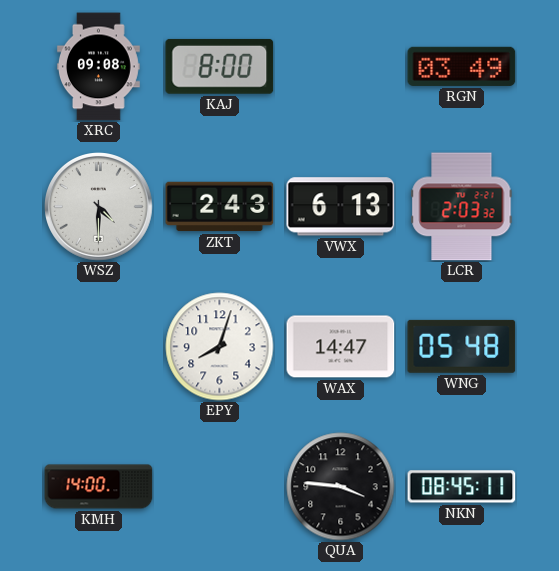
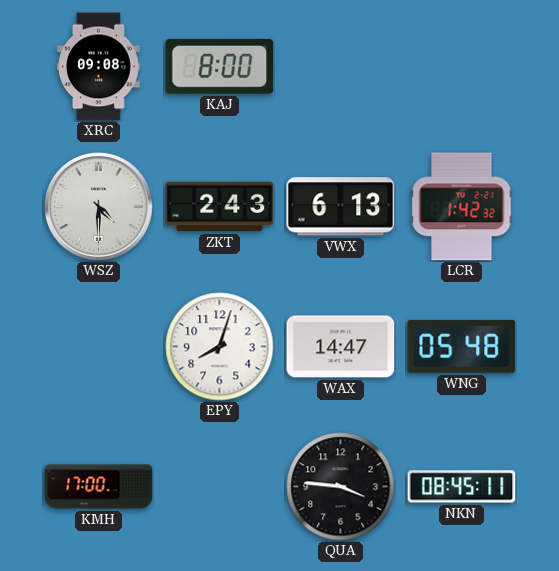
RGN: 03:49 -> none (462, 66)
LCR: 2:03 -> 1:42 (462, 207)
KMH: 14:00 -> 17:00 (99, 487)
